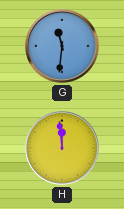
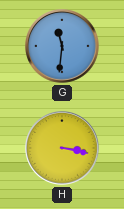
H: 11:59 -> 3:17 (63, 149)
